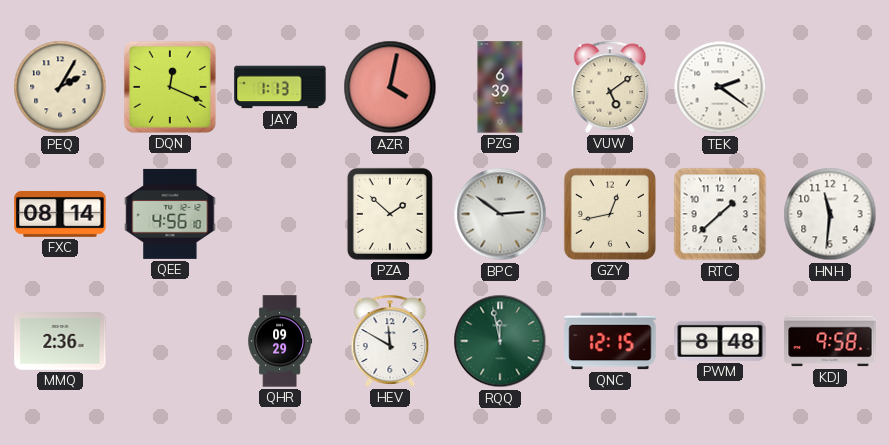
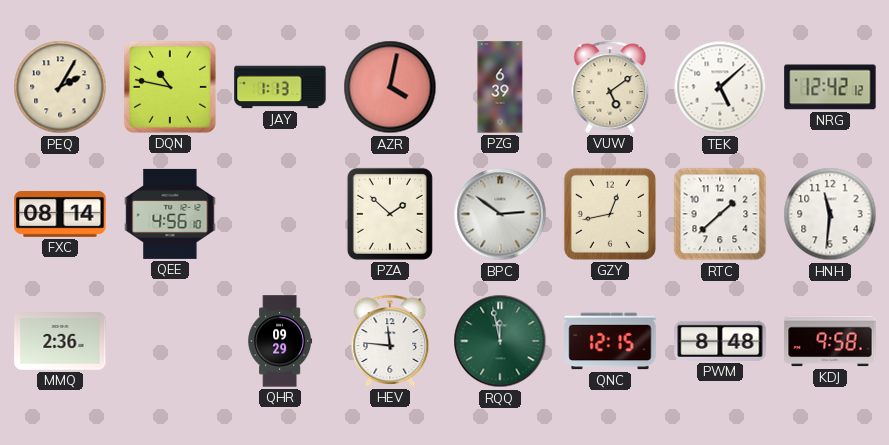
DQN: 12:19 -> 10:47 (170, 87)
TEK: 2:21 -> 5:08 (720, 87)
NRG: none -> 12:42 (830, 87)
HEV: 11:50 -> 11:46 (390, 341)
